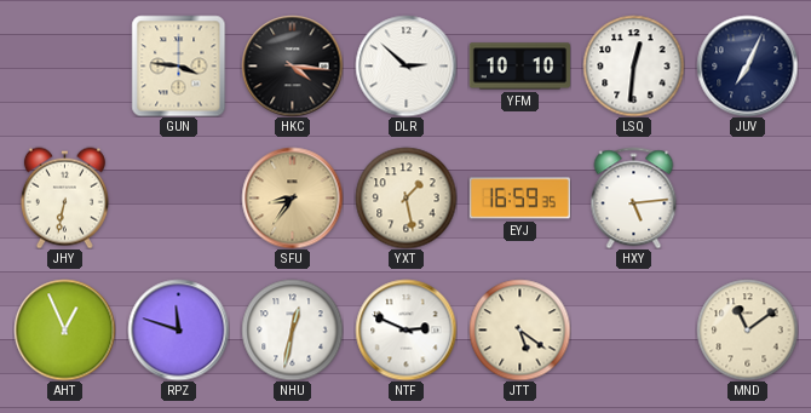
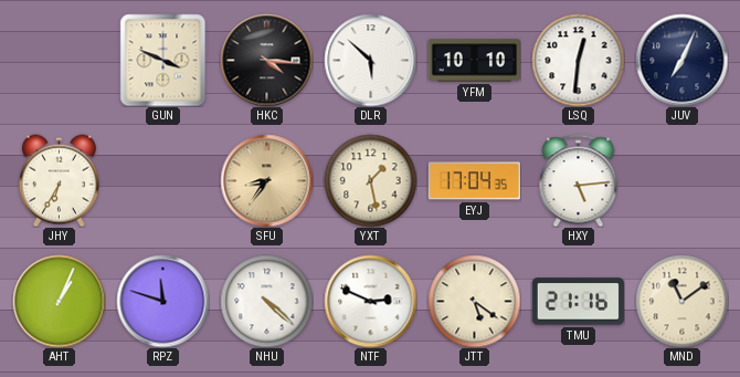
GUN: 3:46 -> 3:49 (163, 60)
DLR: 2:52 -> 5:52 (370, 60)
JHY: 6:32 -> 6:35 (59, 180)
EYJ: 16:59 -> 17:04 (474, 181)
AHT: 12:56 -> 1:04 (59, 301)
NHU: 12:32 -> 4:22 (266, 301)
TMU: none -> 21:16 (578, 302)
